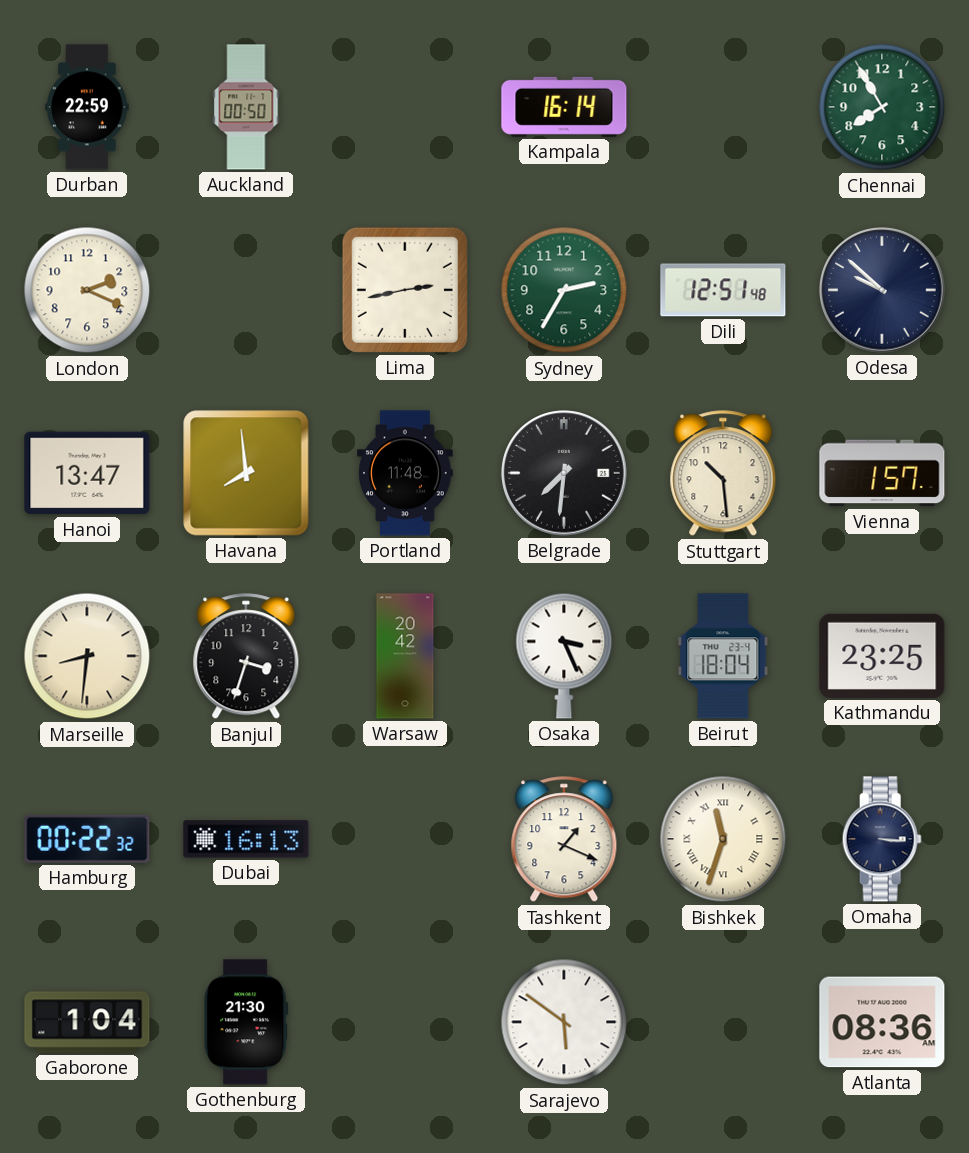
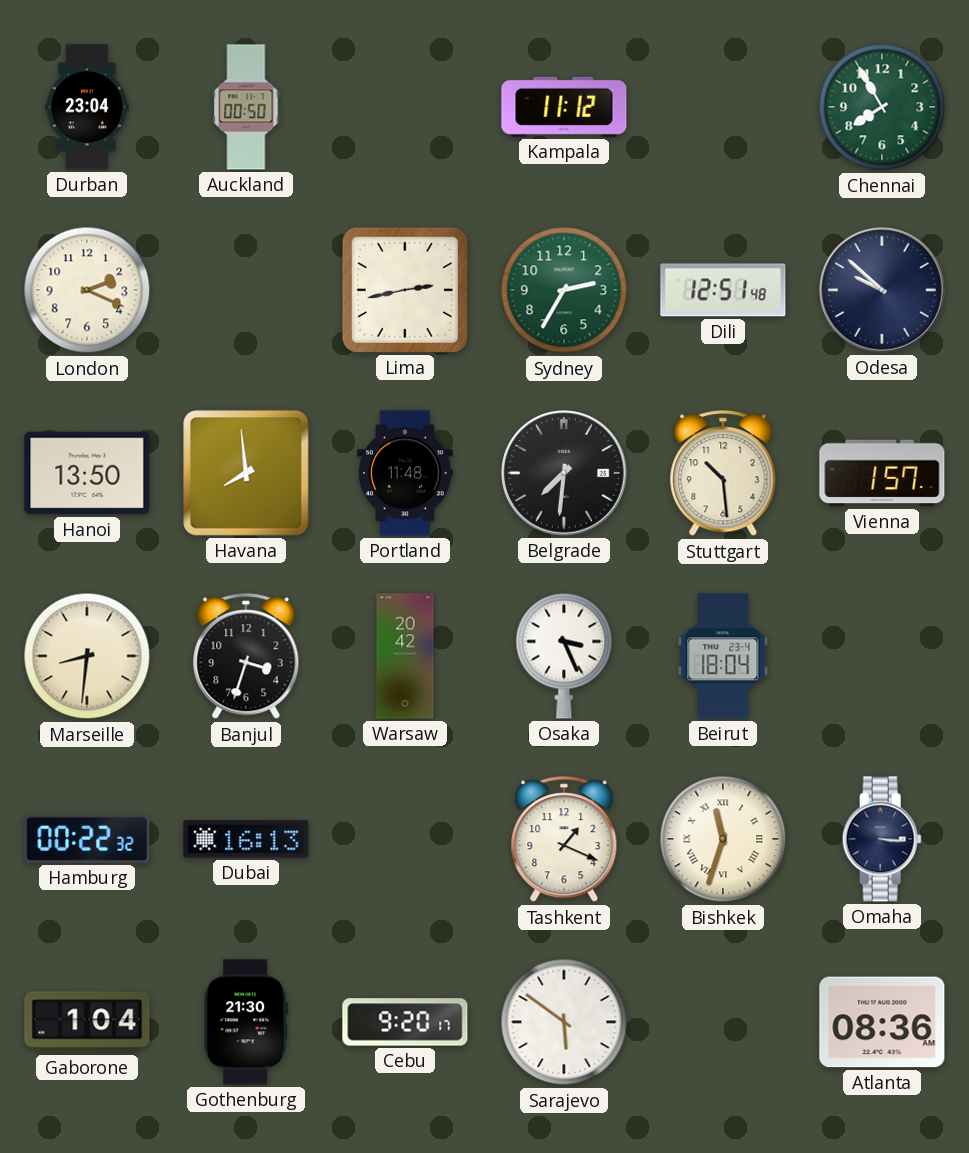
Durban: 22:59 -> 23:04 (87, 107)
Kampala: 16:14 -> 11:12 (564, 107)
Hanoi: 13:47 -> 13:50 (87, 473)
Kathmandu: 23:25 -> none (882, 656)
Cebu: none -> 9:20 (405, 1022)
